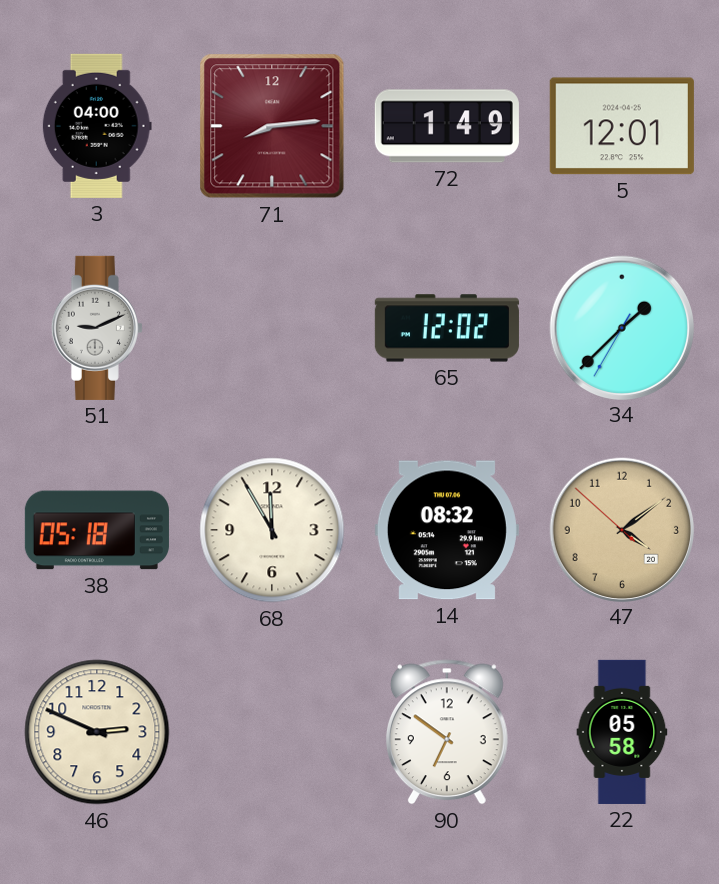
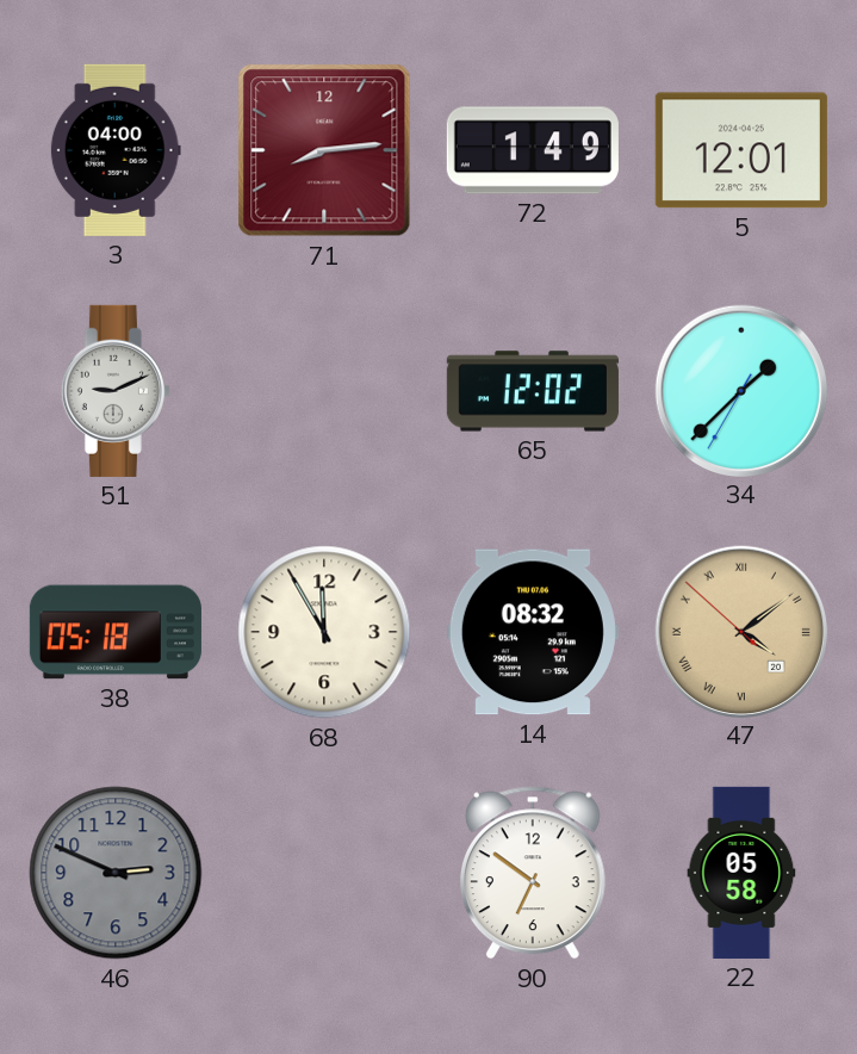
47 numerals: Arabic -> Roman (740, 631)
46 dial: cream -> grey (116, 873)
